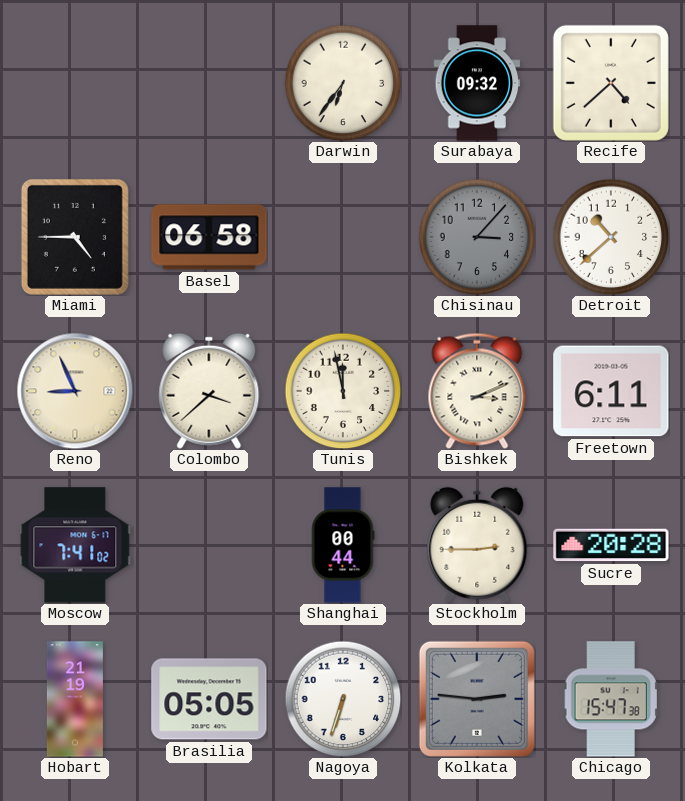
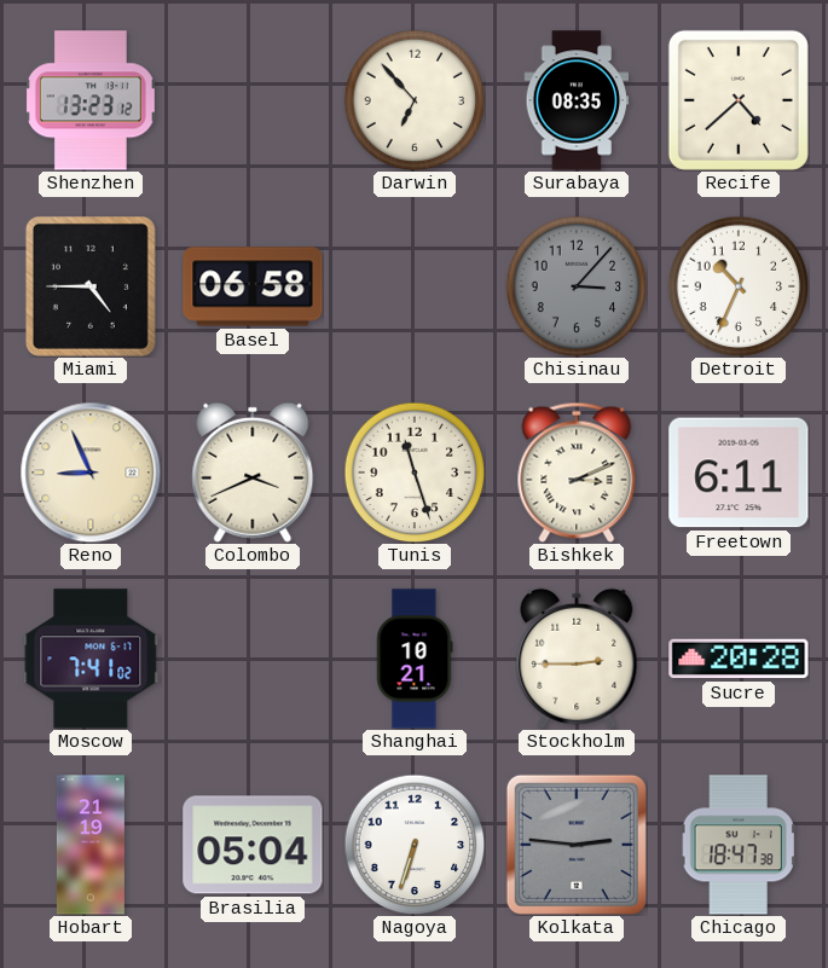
Shenzhen: none -> 13:23 (91, 100)
Darwin: 6:36 -> 6:53 (415, 100)
Surabaya: 09:32 -> 08:35 (577, 100)
Detroit: 10:38 -> 10:34 (739, 286)
Colombo: 3:38 -> 3:41 (253, 473)
Tunis: 11:58 -> 11:27 (415, 473)
Shanghai: 00:44 -> 10:21 (415, 659)
Brasilia: 05:05 -> 05:04 (253, 845)
Chicago: 15:47 -> 18:47 (739, 845)
